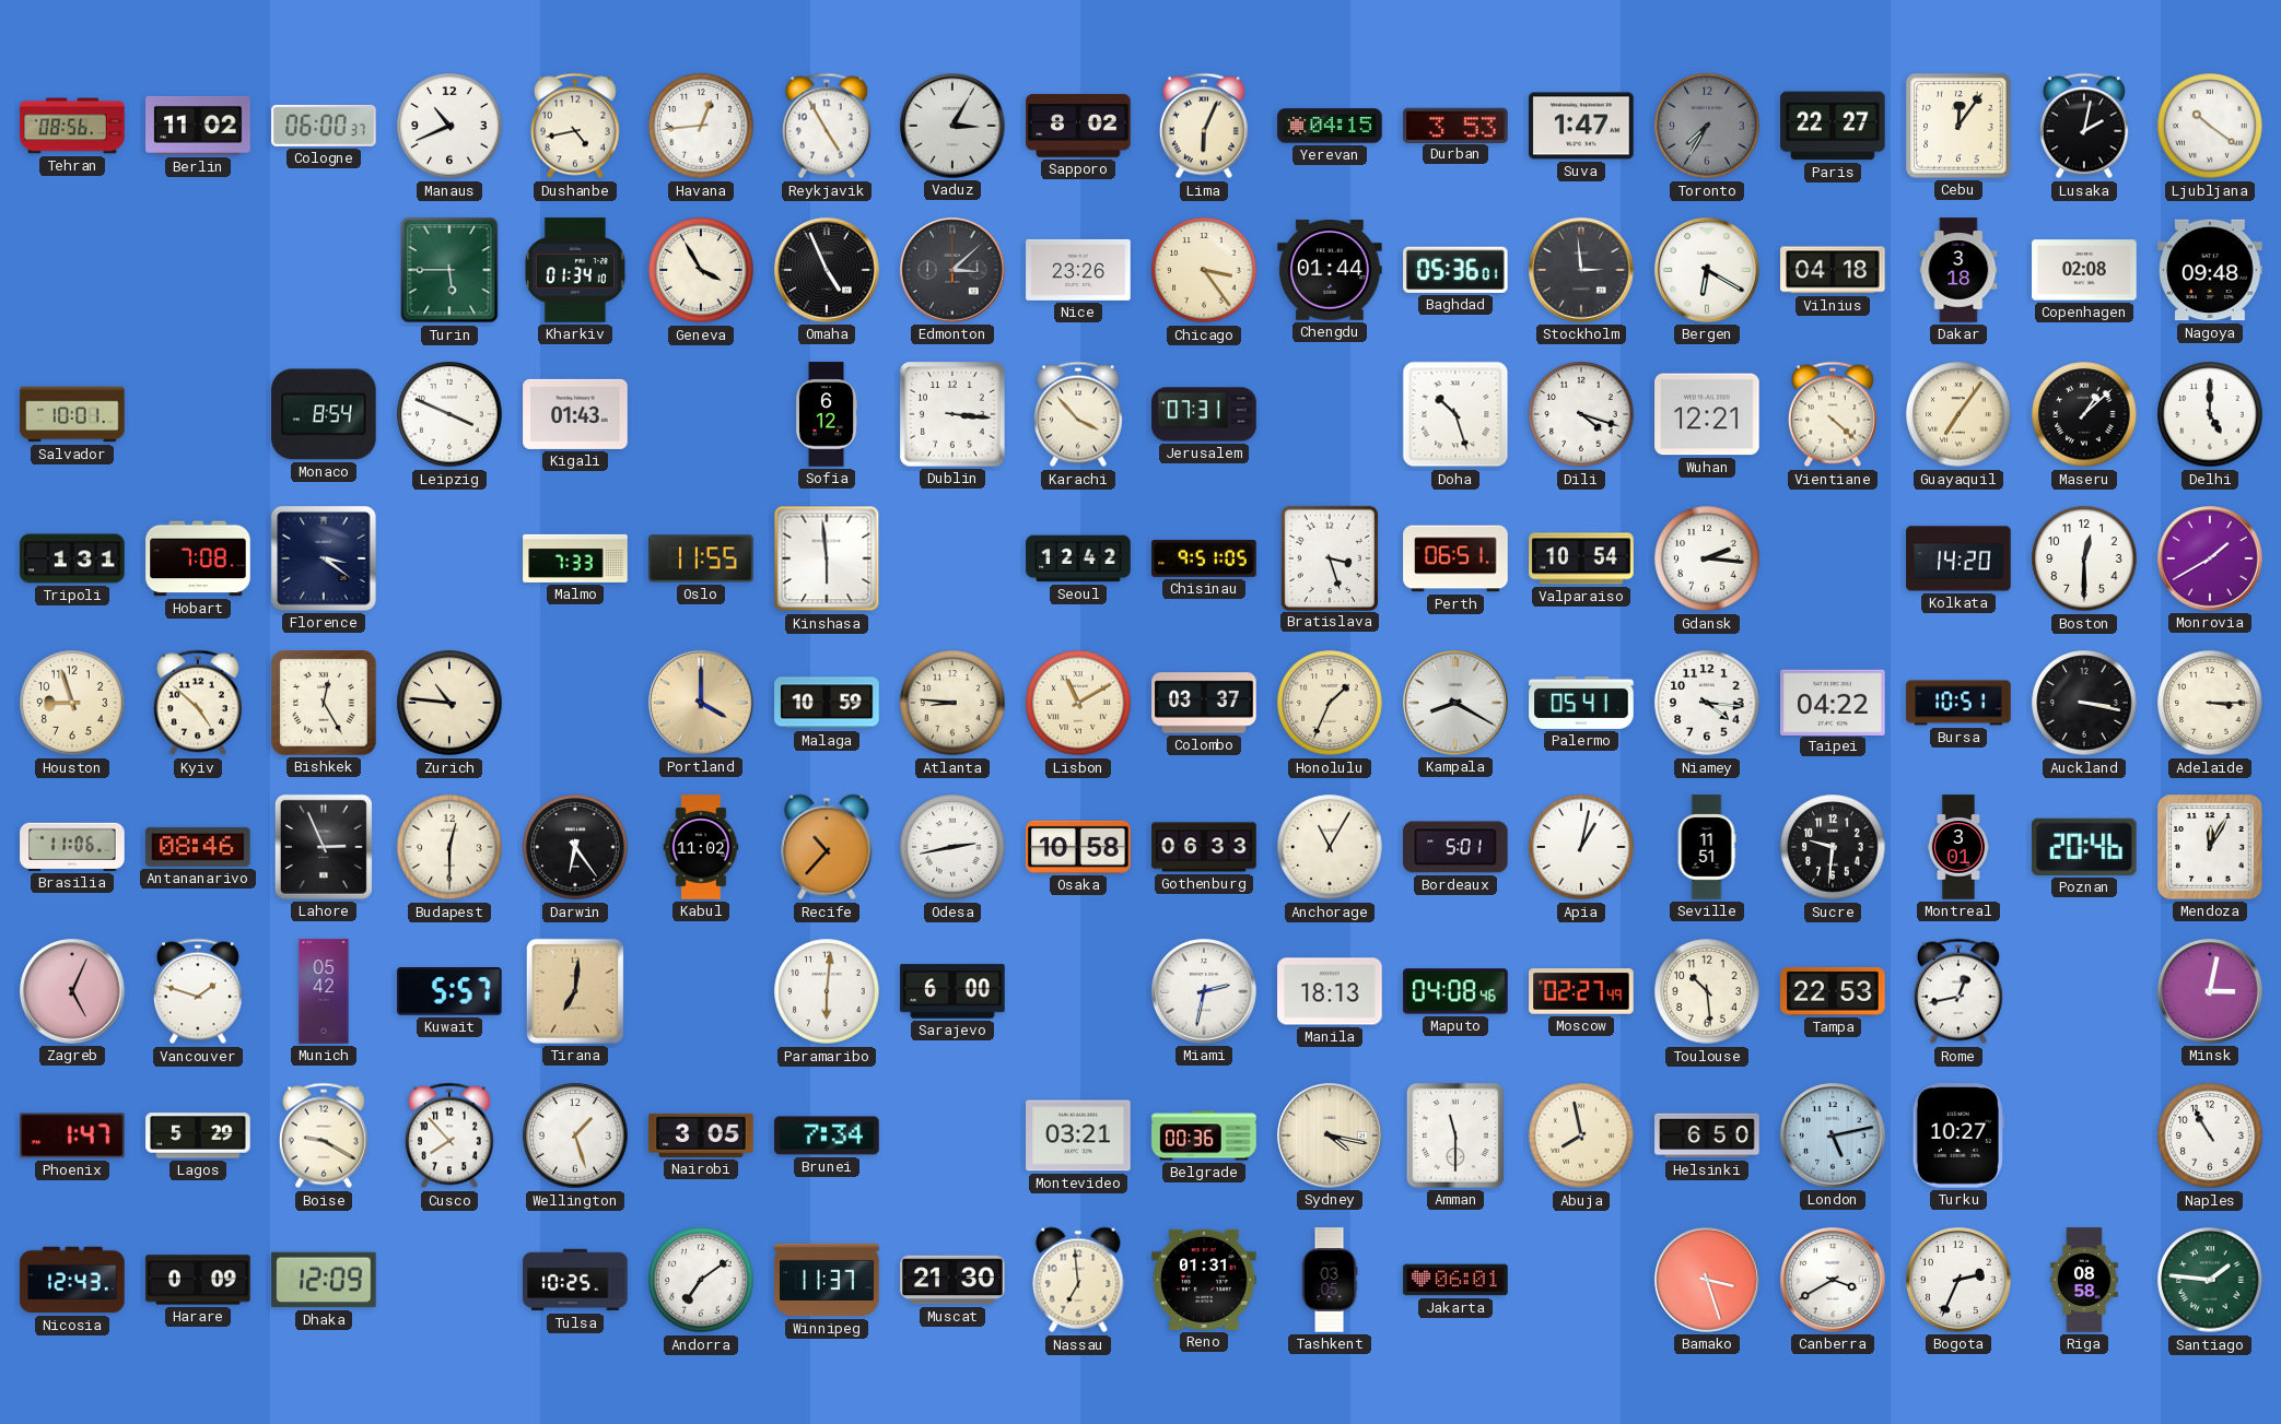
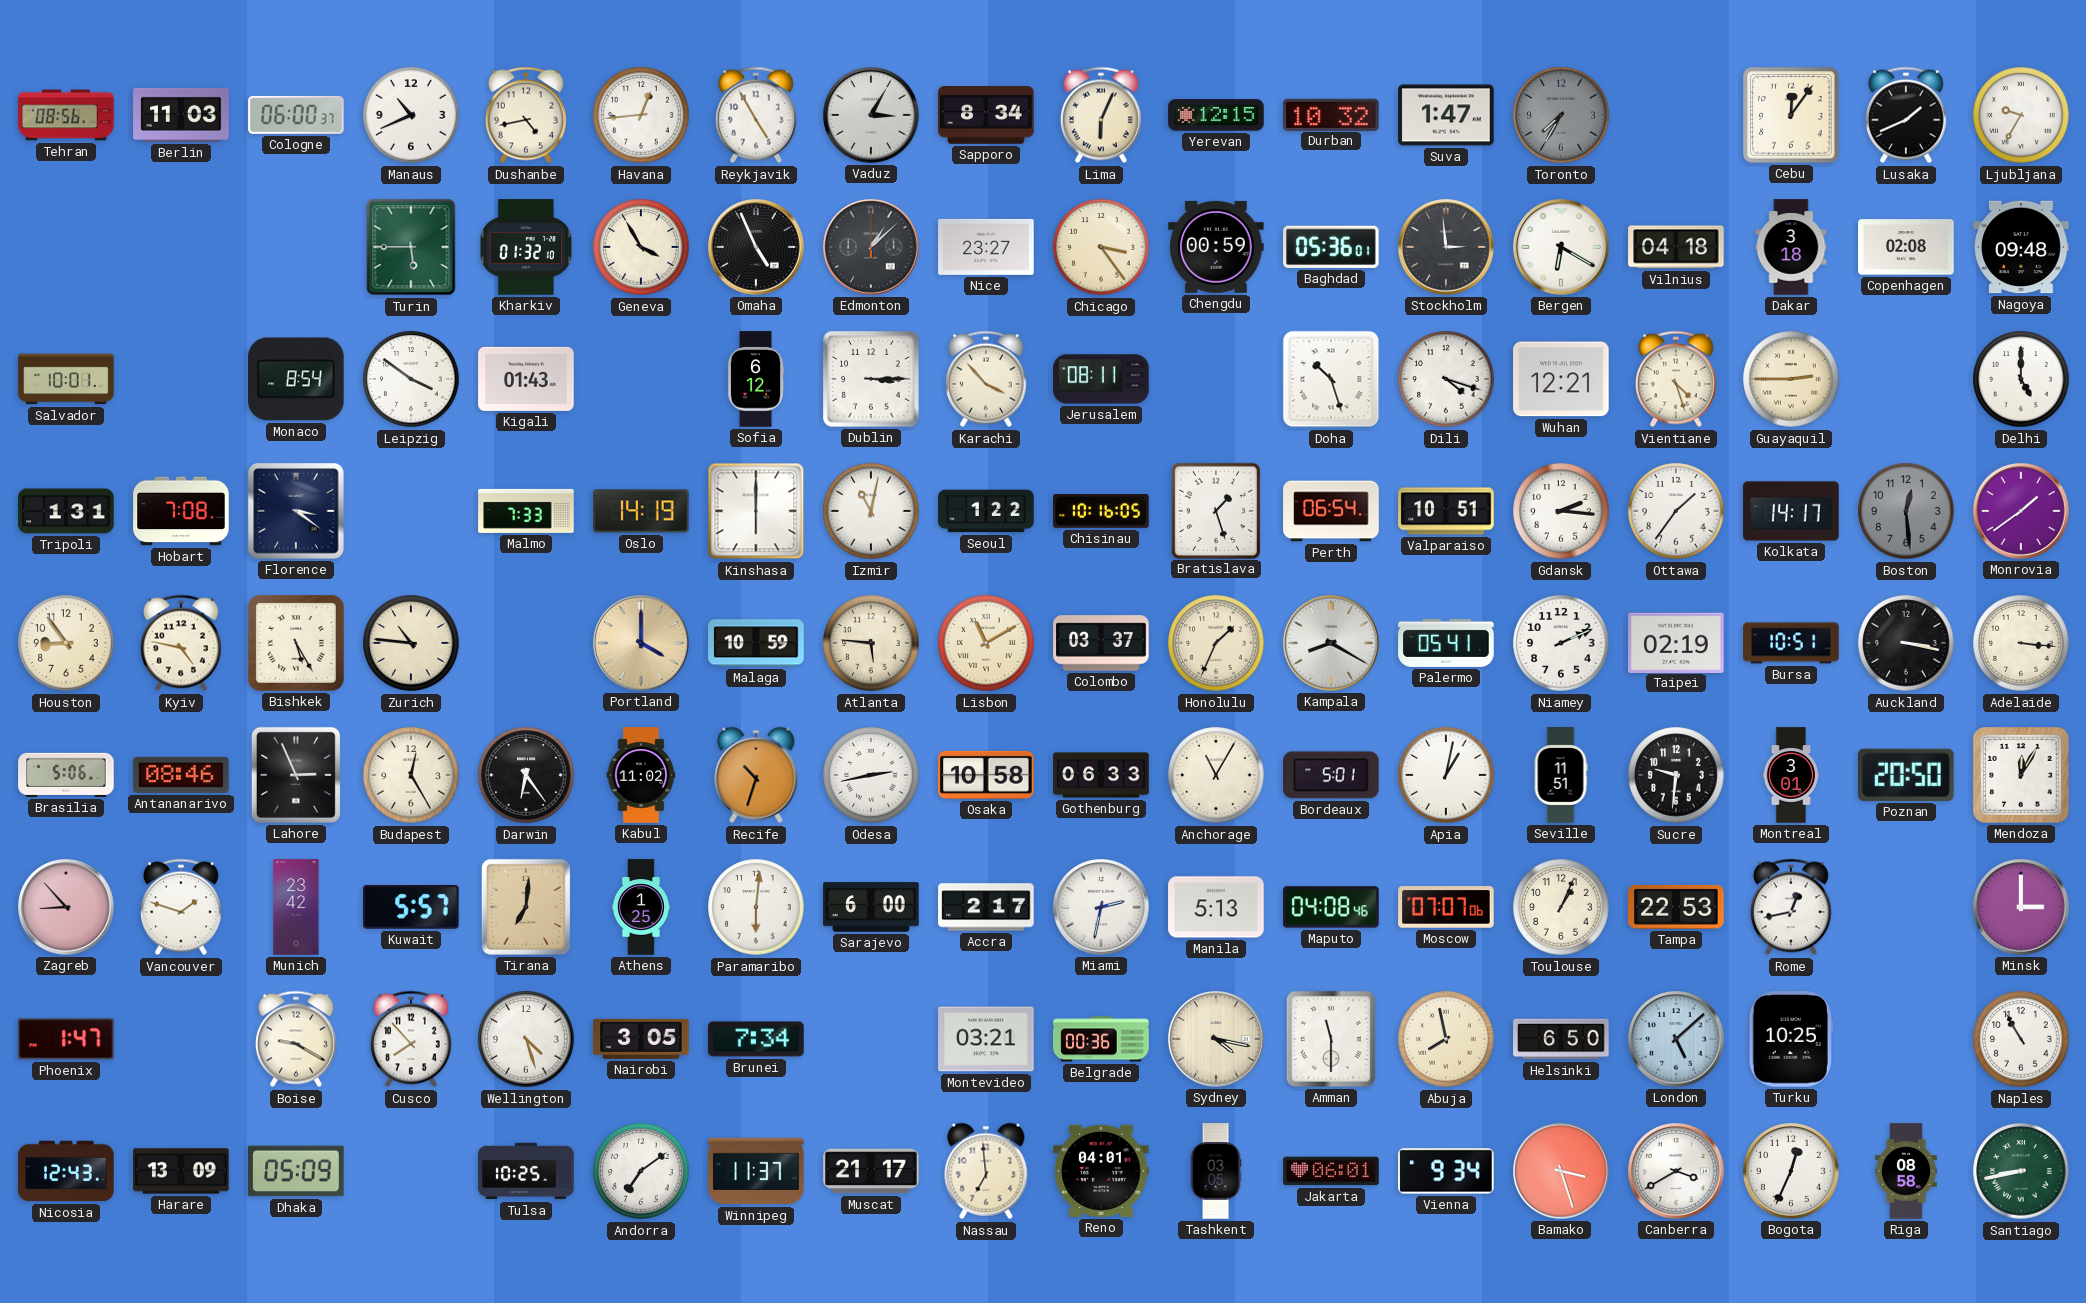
Berlin: 11:02 -> 11:03 (181, 115)
Sapporo: 8:02 -> 8:34 (986, 115)
Yerevan: 04:15 -> 12:15 (1216, 115)
Durban: 3:53 -> 10:32 (1331, 114)
Paris: 22:27 -> none (1833, 126)
Lusaka: 2:02 -> 1:41 (1906, 115)
Ljubljana: 10:21 -> 9:35 (2021, 115)
Kharkiv: 01:34 -> 01:32 (526, 247)
Edmonton: 3:08 -> 1:08 (871, 247)
Nice: 23:26 -> 23:27 (986, 247)
Chengdu: 01:44 -> 00:59 (1216, 247)
Leipzig: 3:49 -> 3:51 (411, 379)
Dublin: 3:16 -> 3:15 (871, 379)
Jerusalem: 07:31 -> 08:11 (1101, 379)
Vientiane: 4:22 -> 4:27 (1676, 379)
Guayaquil: 7:06 -> 2:45 (1791, 379)
Maseru: 1:08 -> none (2084, 414)
Oslo: 11:55 -> 14:19 (641, 511)
Kinshasa: 5:59 -> 6:00 (756, 511)
Izmir: none -> 11:02 (871, 511)
Seoul: 12:42 -> 1:22 (986, 511)
Chisinau: 9:51 -> 10:16 (1101, 511)
Bratislava: 3:27 -> 1:27 (1215, 510)
Perth: 06:51 -> 06:54 (1331, 511)
Valparaiso: 10:54 -> 10:51 (1446, 511)
Ottawa: none -> 1:36 (1676, 511)
Kolkata: 14:20 -> 14:17 (1791, 511)
Boston: 12:30 -> 12:29 (1906, 511)
Boston dial: white -> grey (1906, 511)
Monrovia: 1:40 -> 1:39 (2021, 511)
Houston: 8:57 -> 8:54 (66, 643)
Kyiv: 4:52 -> 4:47 (181, 643)
Bishkek: 12:25 -> 5:25 (296, 643)
Atlanta: 8:46 -> 5:46 (871, 643)
Niamey: 4:16 -> 2:11 (1561, 643)
Taipei: 04:22 -> 02:19 (1676, 642)
Adelaide: 3:15 -> 3:16 (2021, 643)
Brasilia: 11:06 -> 5:06 (66, 775)
Budapest: 12:30 -> 12:25 (411, 775)
Recife: 10:37 -> 10:33 (756, 775)
Poznan: 20:46 -> 20:50 (1906, 775)
Zagreb: 5:04 -> 8:53 (66, 907)
Munich: 05:42 -> 23:42 (296, 907)
Athens: none -> 1:25 (641, 907)
Accra: none -> 2:17 (986, 907)
Manila: 18:13 -> 5:13 (1216, 907)
Moscow: 02:27 -> 07:07 (1446, 907)
Toulouse: 10:29 -> 1:04 (1561, 907)
Minsk: 3:02 -> 3:00 (2021, 907)
Lagos: 5:29 -> none (198, 1135)
Wellington: 1:27 -> 4:27 (526, 1039)
London: 5:13 -> 5:08 (1676, 1039)
Turku: 10:27 -> 10:25 (1791, 1039)
Harare: 0:09 -> 13:09 (181, 1171)
Dhaka: 12:09 -> 05:09 (296, 1171)
Muscat: 21:30 -> 21:17 (871, 1171)
Reno: 01:31 -> 04:01 (1101, 1171)
Vienna: none -> 9:34 (1446, 1171)
Bogota: 2:34 -> 12:34 (1791, 1171)
Santiago: 1:46 -> 8:43 (2021, 1171)
